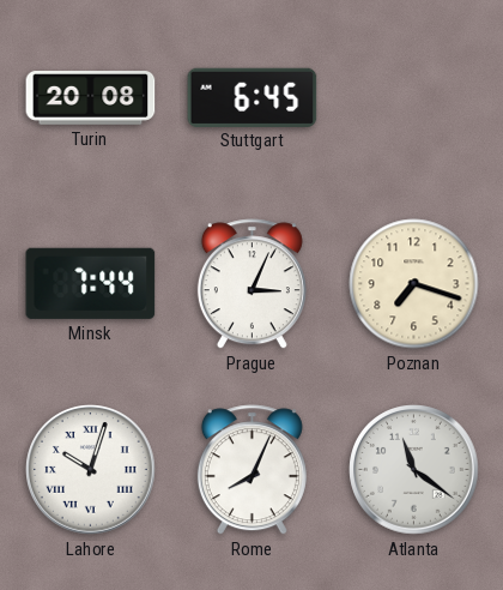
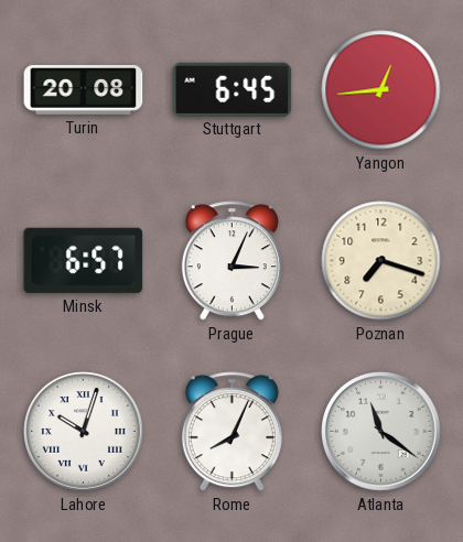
Yangon: none -> 12:44 (381, 90)
Minsk: 7:44 -> 6:57 (84, 260)
